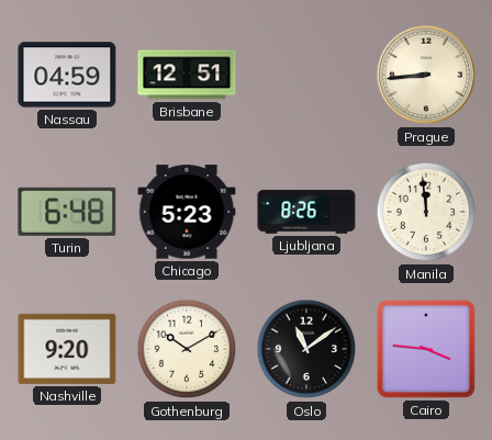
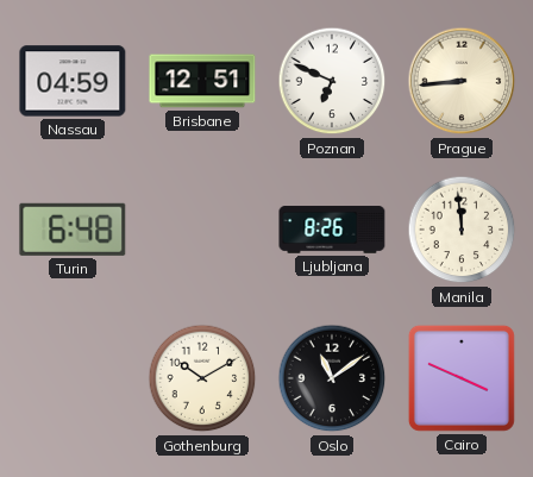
Poznan: none -> 6:49 (332, 81)
Chicago: 5:23 -> none (187, 212)
Nashville: 9:20 -> none (67, 349)
Cairo: 3:46 -> 3:49 (462, 378)
